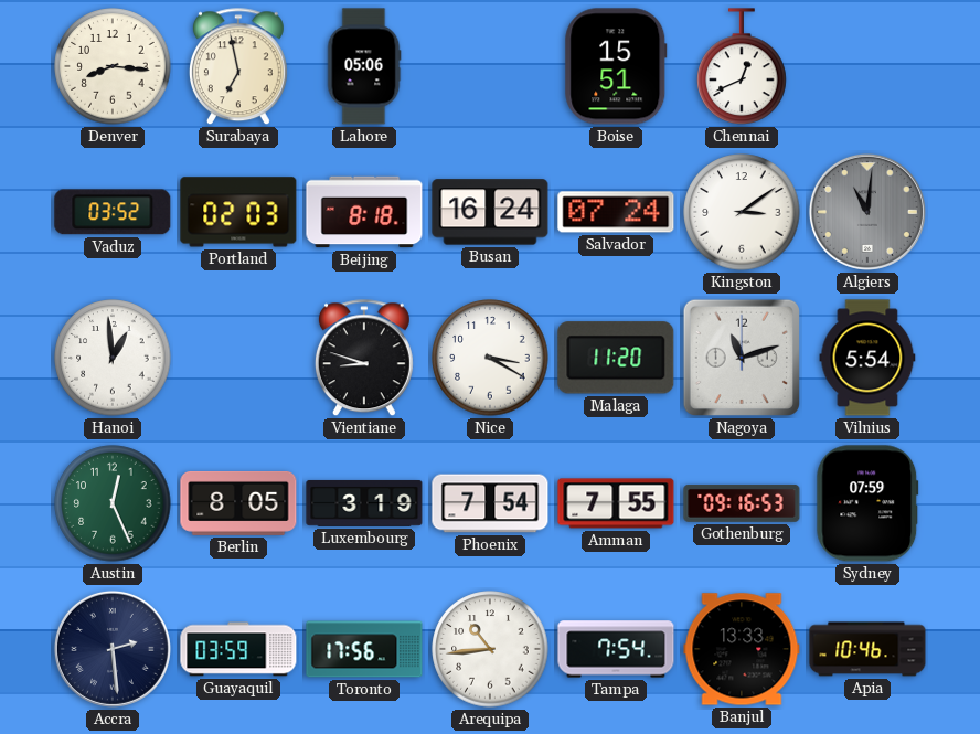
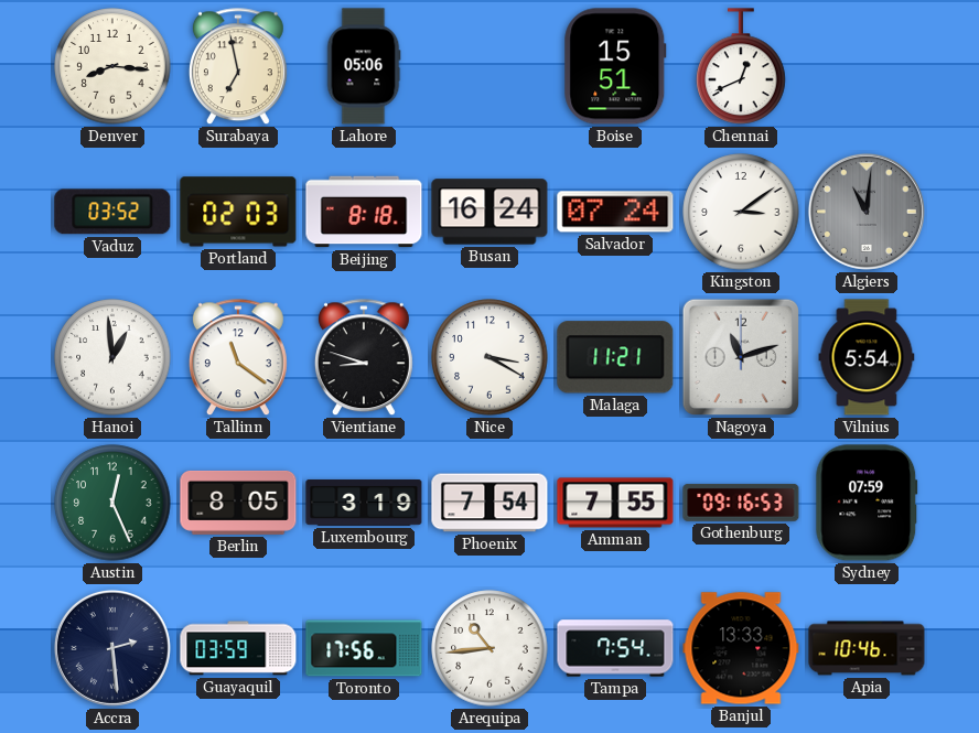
Tallinn: none -> 11:21 (238, 358)
Malaga: 11:20 -> 11:21 (615, 357)
